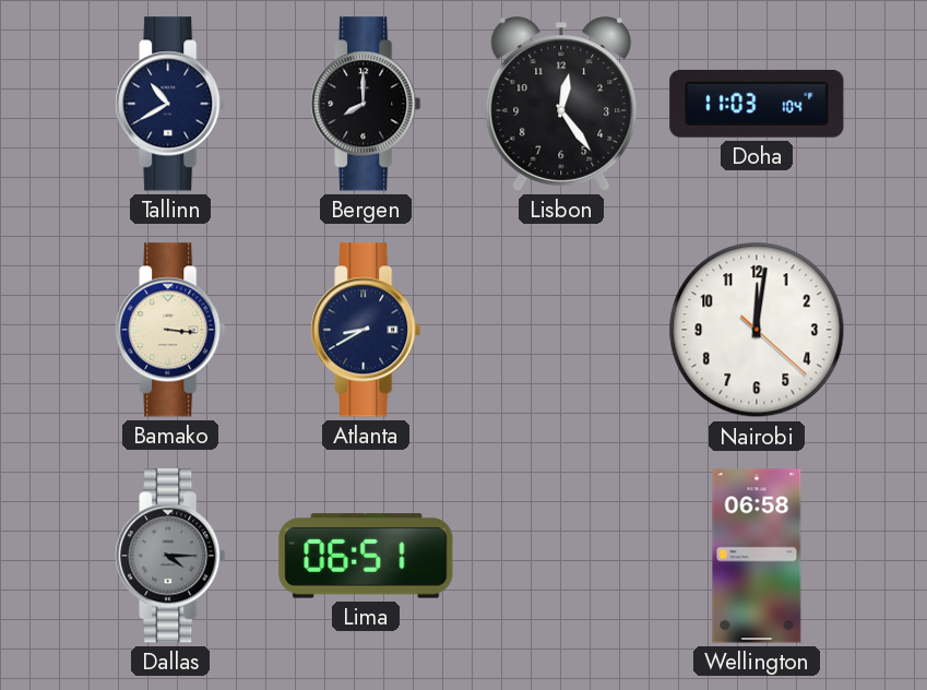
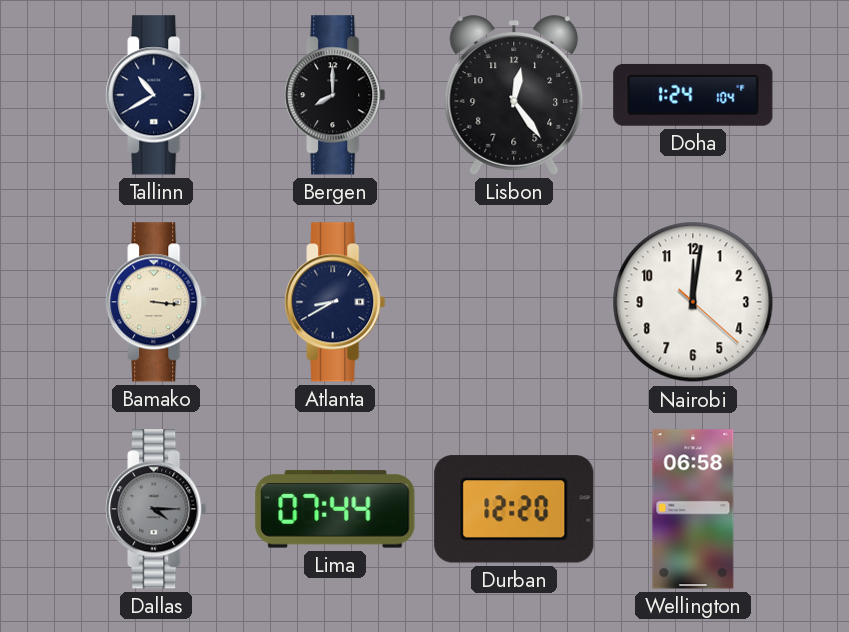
Doha: 11:03 -> 1:24 (693, 95)
Lima: 06:51 -> 07:44 (335, 509)
Durban: none -> 12:20 (514, 509)
